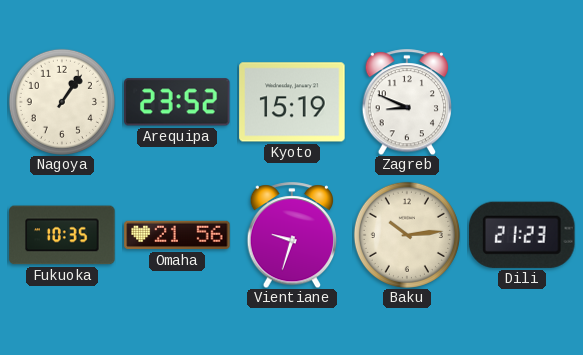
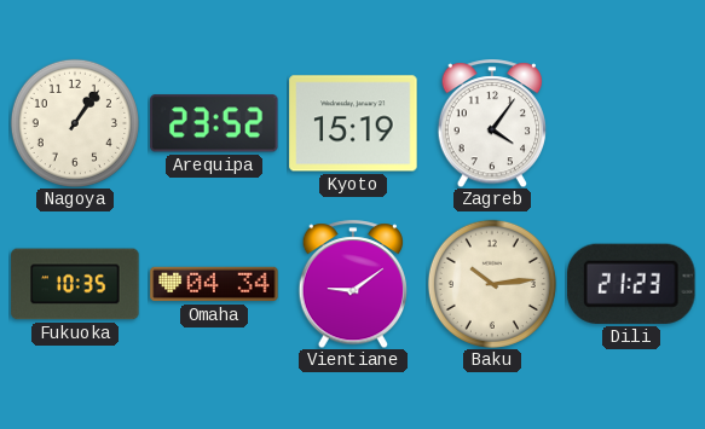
Zagreb: 8:49 -> 4:06 (492, 123)
Omaha: 21:56 -> 04:34 (214, 284)
Vientiane: 9:33 -> 9:09 (353, 284)
